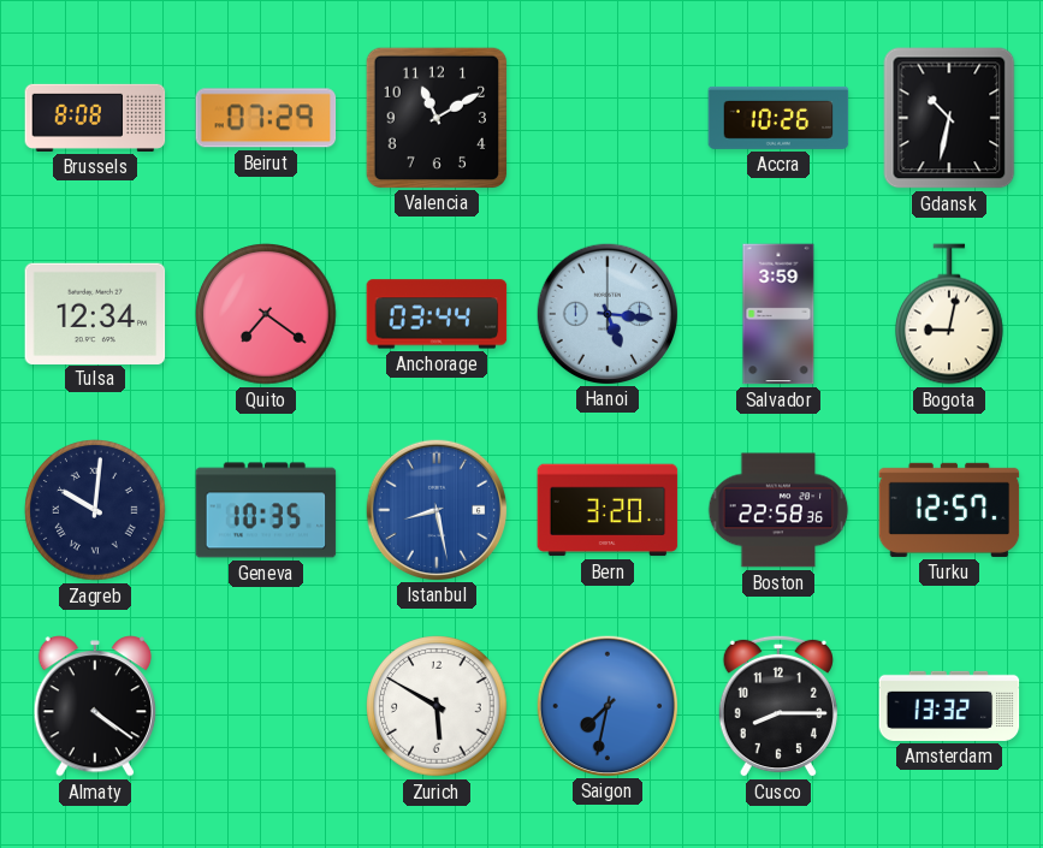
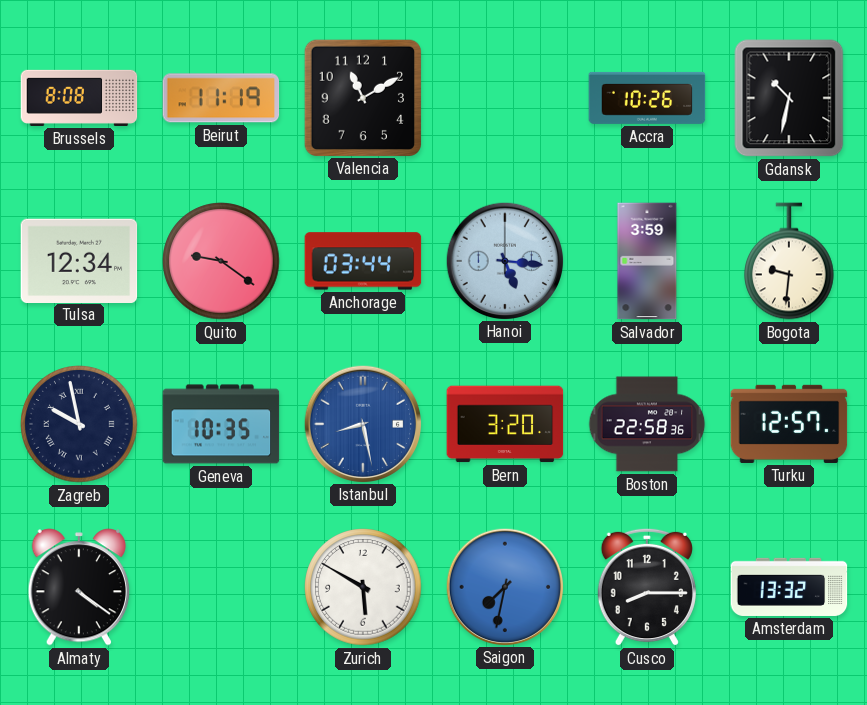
Beirut: 07:29 -> 11:19 (221, 98)
Quito: 7:21 -> 9:21 (221, 261)
Bogota: 9:02 -> 9:31 (790, 261)
Zagreb: 10:01 -> 9:58 (79, 424)
